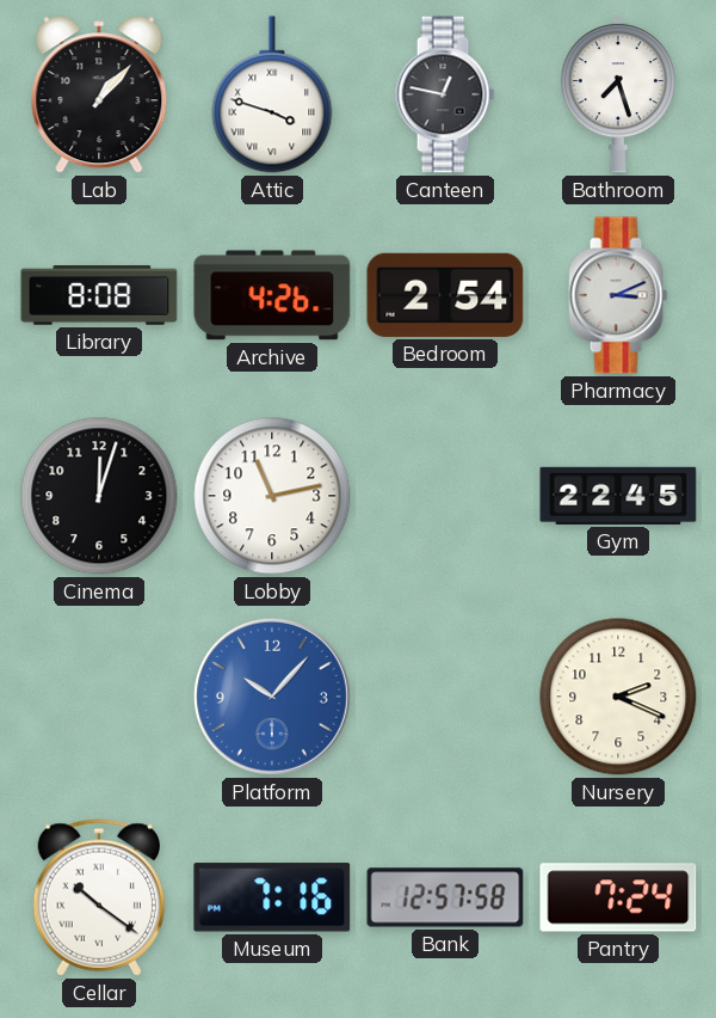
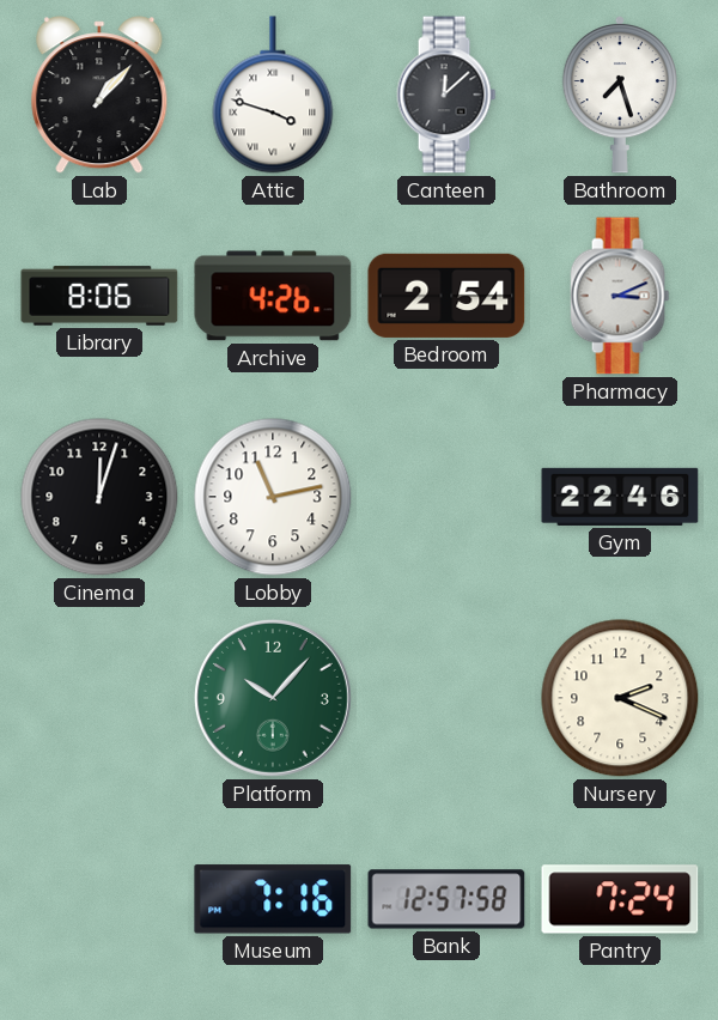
Canteen: 12:47 -> 12:08 (446, 95)
Library: 8:08 -> 8:06 (99, 296)
Gym: 22:45 -> 22:46 (620, 497)
Platform dial: blue -> green (273, 698)
Cellar: 10:21 -> none (98, 897)
